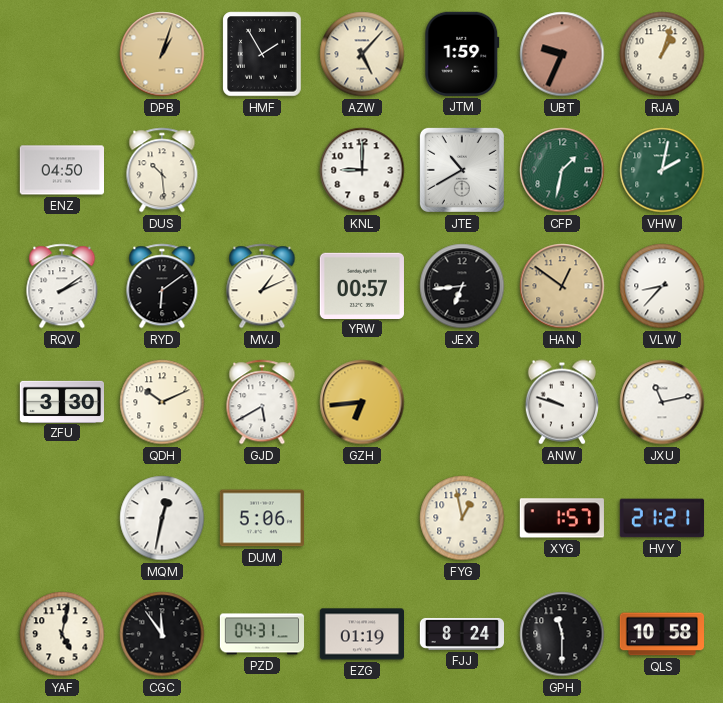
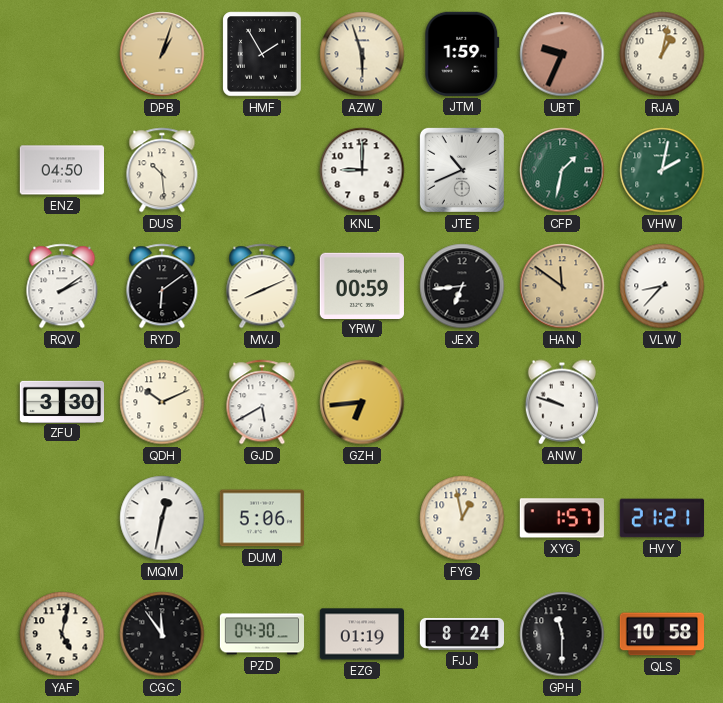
AZW: 5:07 -> 5:57 (362, 54)
RJA: 1:03 -> 1:02 (662, 54)
JTE: 10:40 -> 10:41 (462, 170)
MVJ: 1:11 -> 8:11 (262, 286)
YRW: 00:57 -> 00:59 (362, 285)
HAN: 12:51 -> 11:51 (562, 286)
JXU: 11:13 -> none (662, 402)
PZD: 04:31 -> 04:30 (262, 634)
